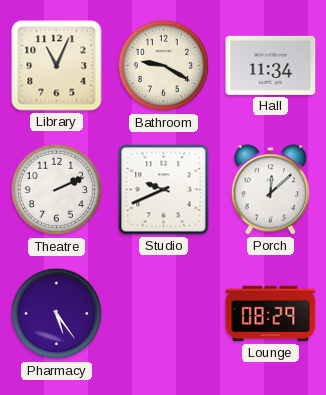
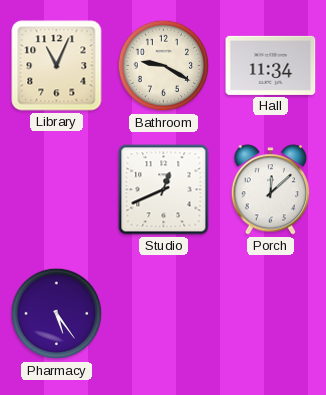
Theatre: 2:11 -> none (57, 190)
Studio: 9:41 -> 12:41 (164, 190)
Lounge: 08:29 -> none (271, 314)
